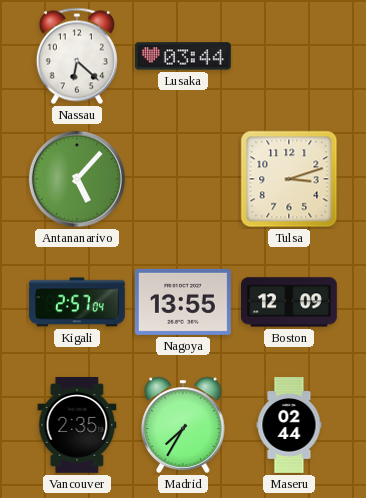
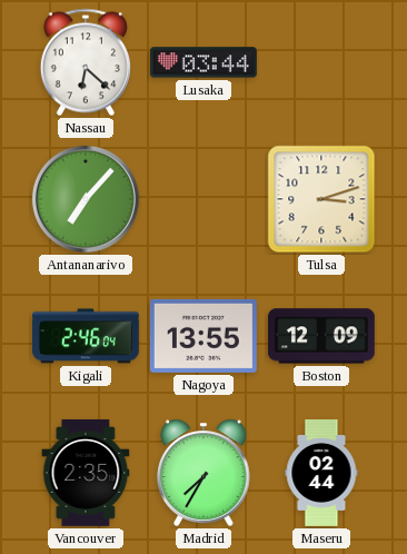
Antananarivo: 5:07 -> 7:07 (86, 199)
Kigali: 2:57 -> 2:46 (86, 336)
